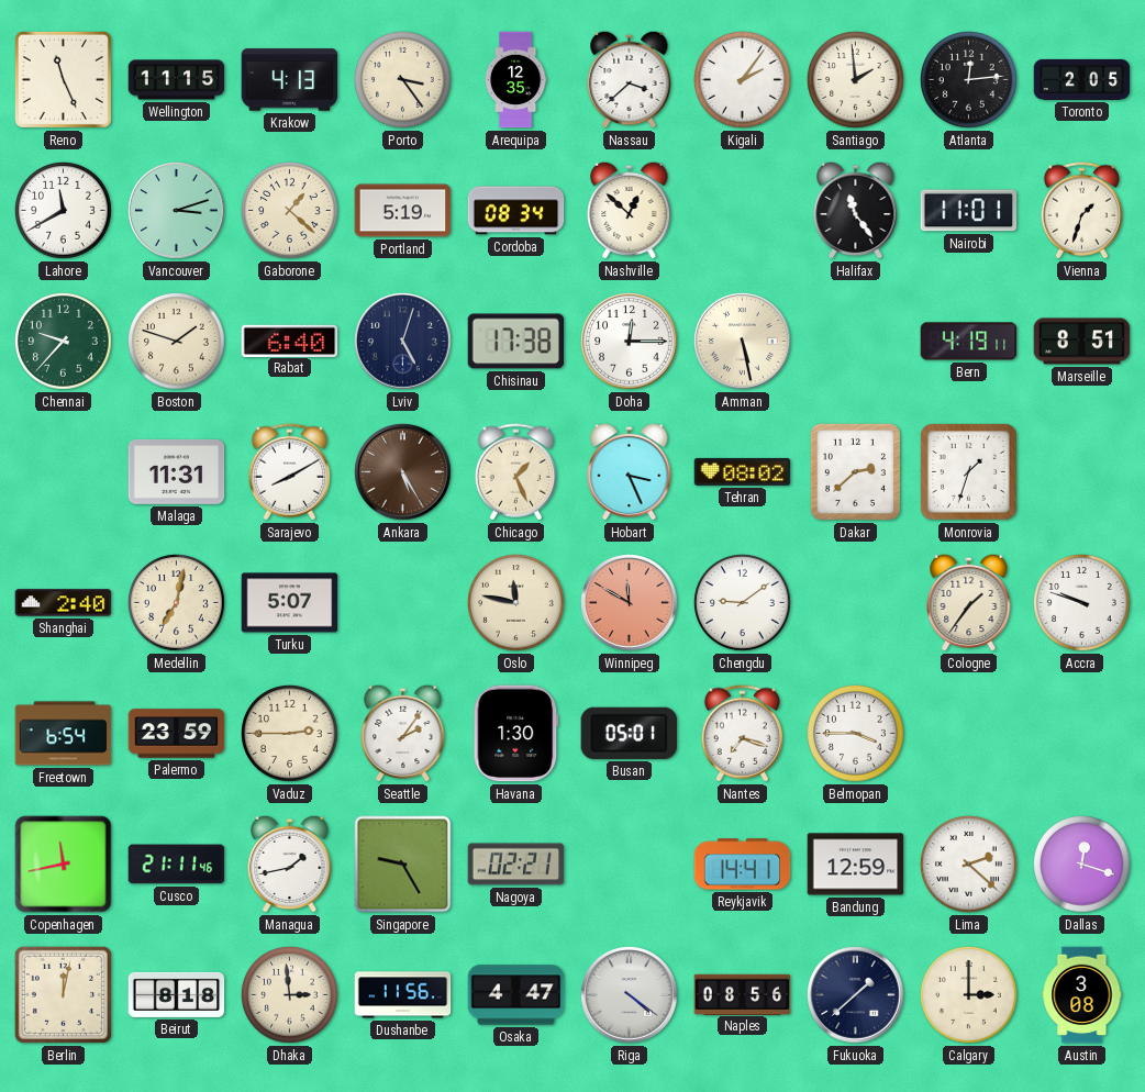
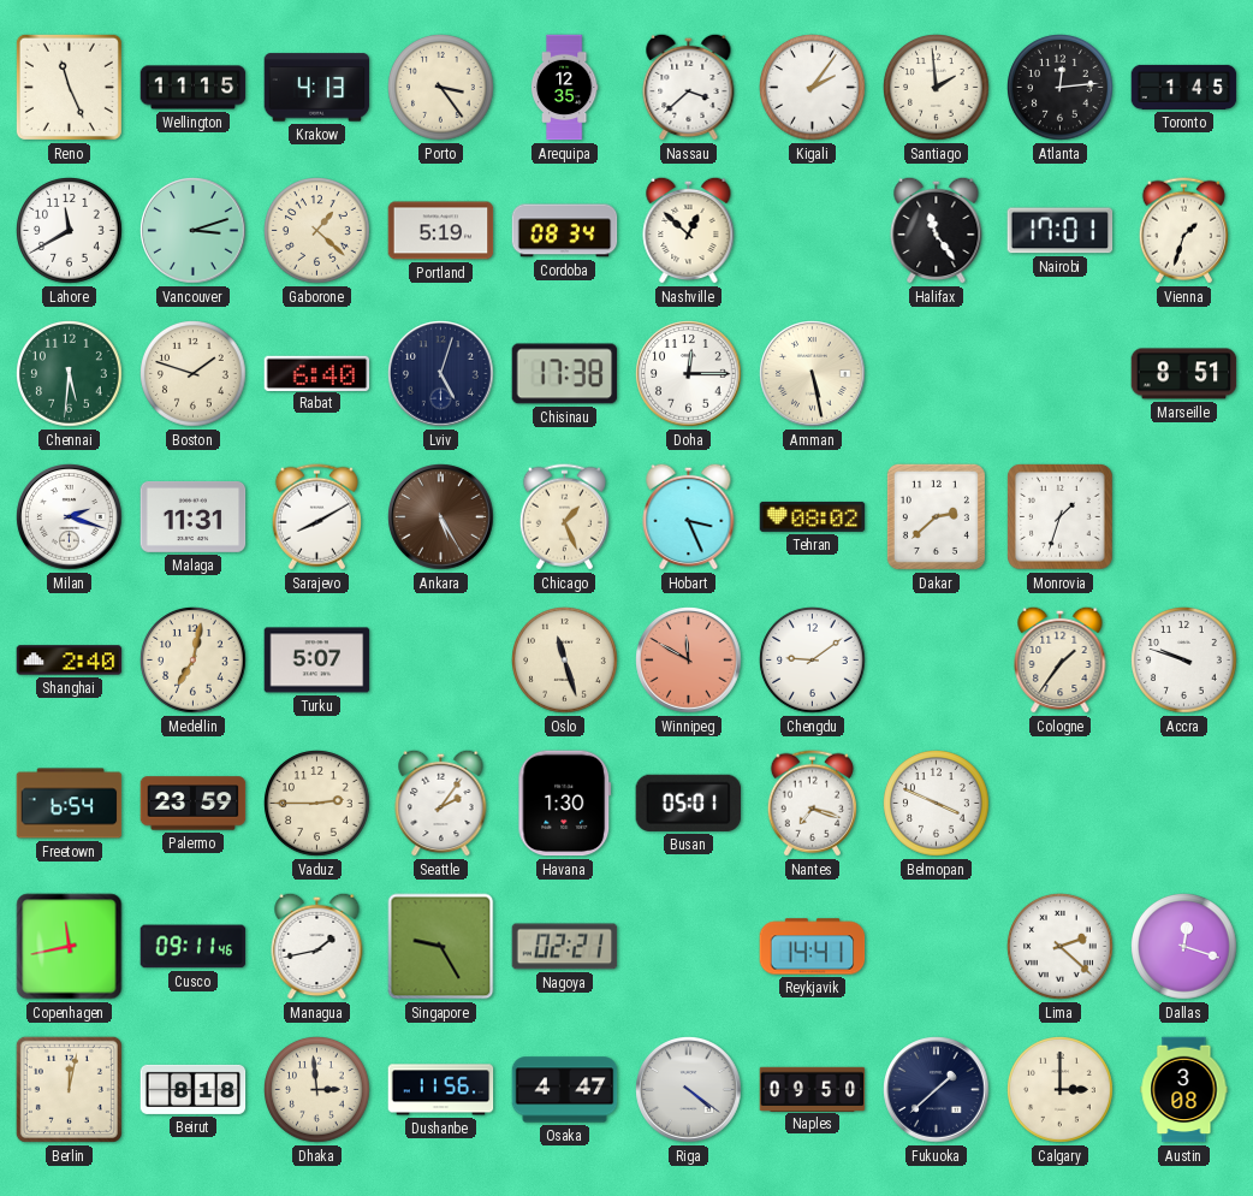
Toronto: 2:05 -> 1:45 (1184, 87)
Nairobi: 11:01 -> 17:01 (1061, 231)
Chennai: 9:37 -> 5:31 (70, 374)
Bern: 4:19 -> none (969, 342)
Milan: none -> 2:18 (70, 517)
Oslo: 11:47 -> 11:27 (565, 661)
Belmopan: 3:45 -> 3:49 (937, 804)
Cusco: 21:11 -> 09:11 (194, 947)
Bandung: 12:59 -> none (856, 865)
Naples: 08:56 -> 09:50 (813, 1089)
